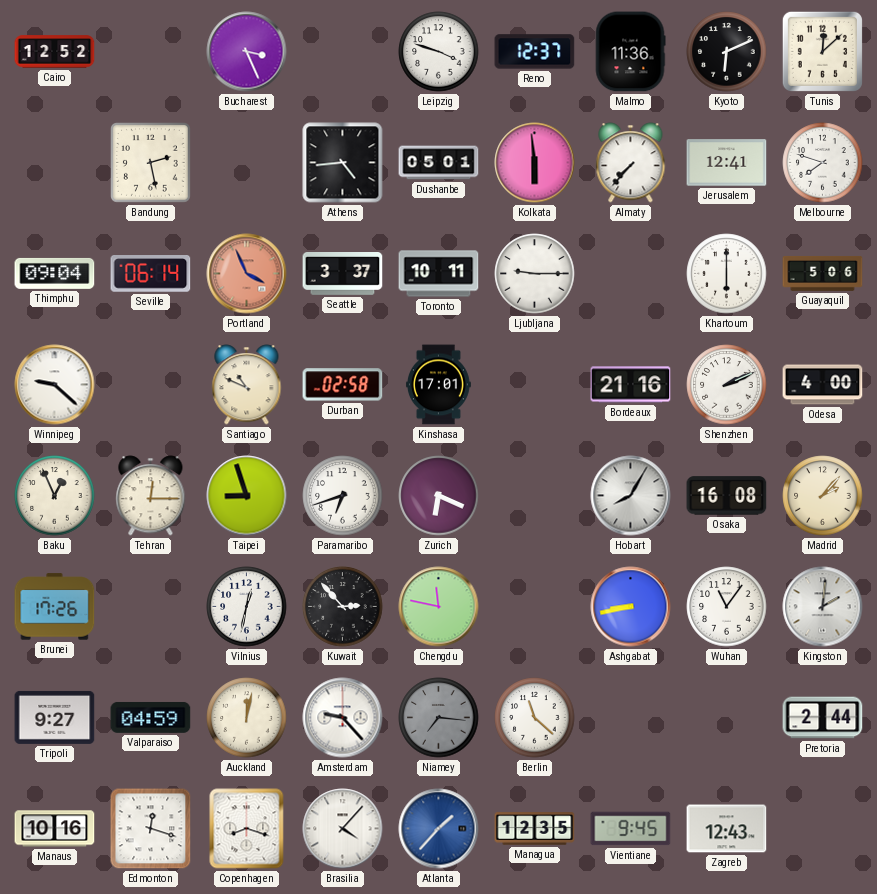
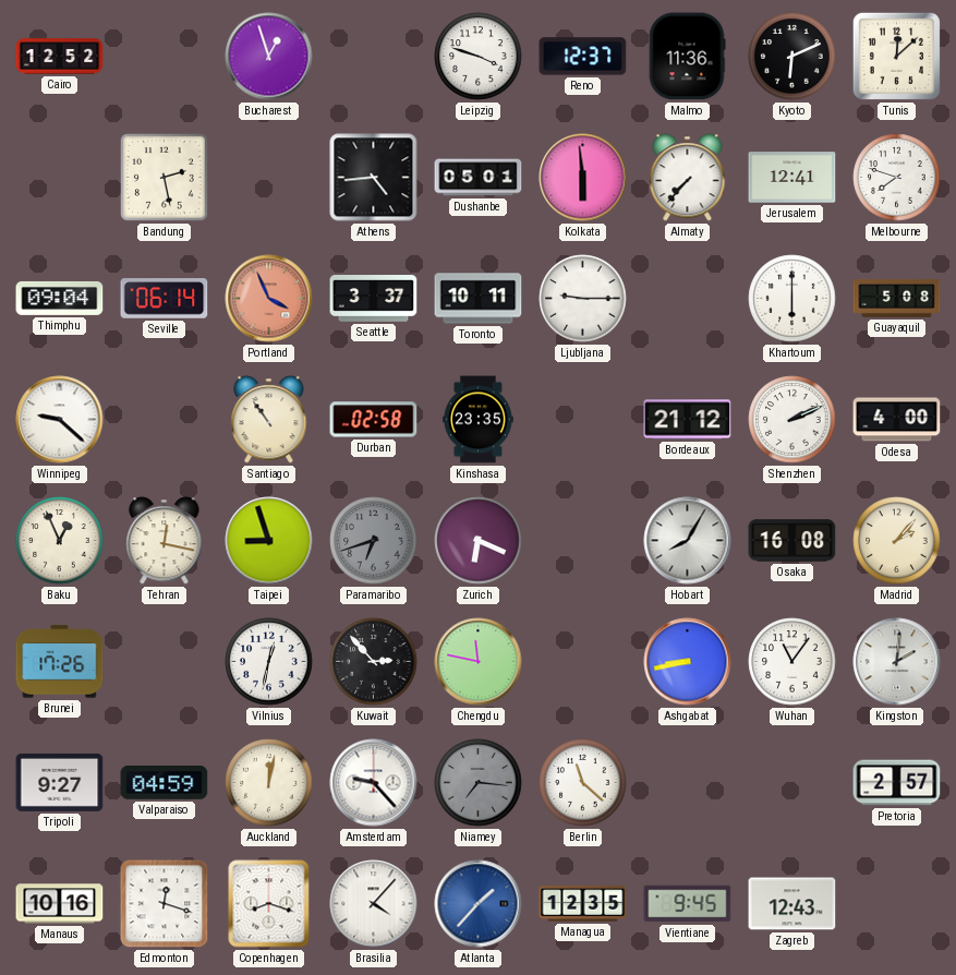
Bucharest: 3:26 -> 12:57 (269, 57)
Guayaquil: 5:06 -> 5:08 (897, 298)
Santiago: 10:49 -> 10:54 (269, 420)
Kinshasa: 17:01 -> 23:35 (477, 420)
Bordeaux: 21:16 -> 21:12 (688, 420)
Tehran: 12:15 -> 12:17 (165, 541)
Paramaribo dial: white -> grey (374, 541)
Pretoria: 2:44 -> 2:57 (897, 783)
